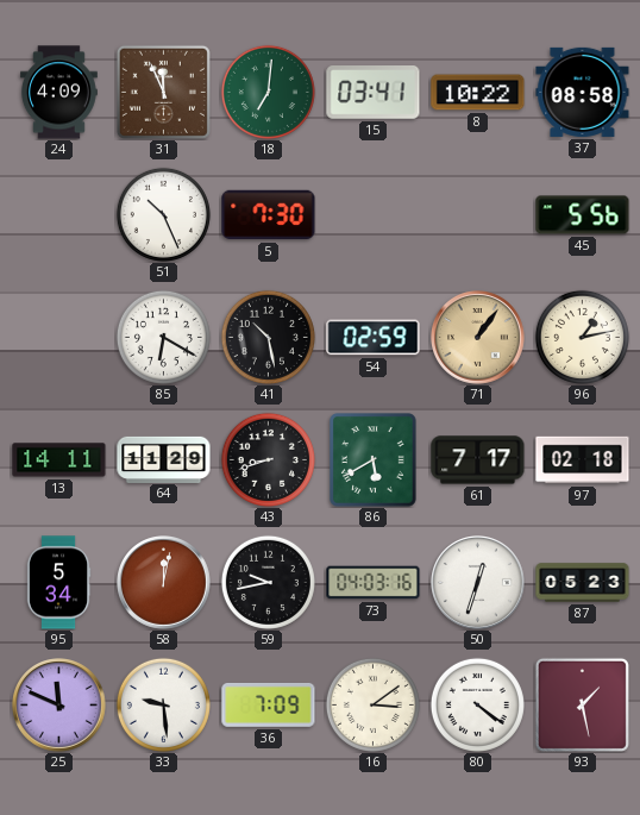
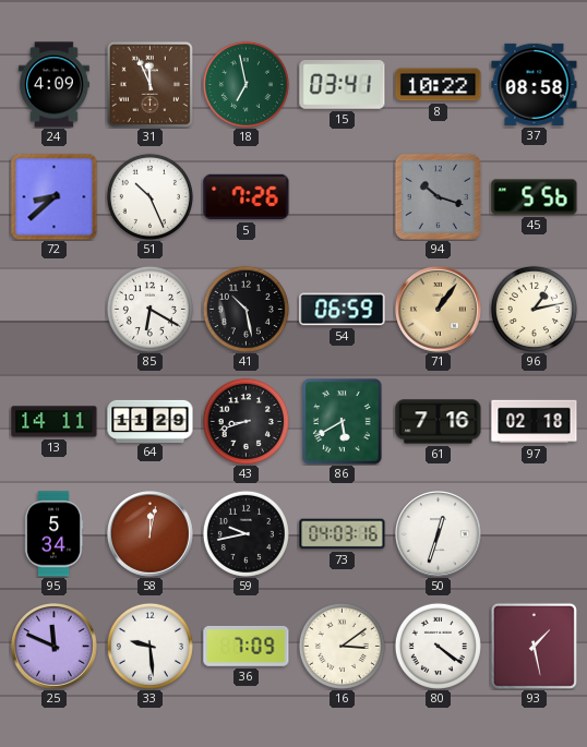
18: 7:01 -> 6:58 (245, 84)
72: none -> 8:38 (55, 197)
5: 7:30 -> 7:26 (247, 197)
94: none -> 10:18 (438, 196)
54: 02:59 -> 06:59 (343, 310)
61: 7:17 -> 7:16 (439, 422)
87: 05:23 -> none (583, 583)
